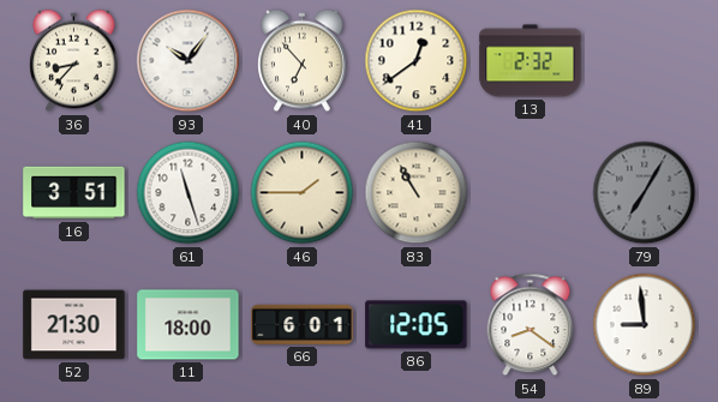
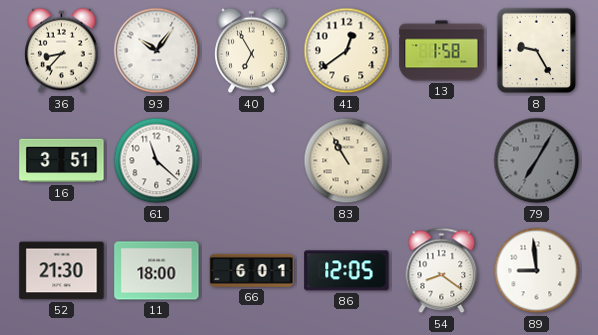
40: 6:53 -> 6:55 (252, 51)
13: 2:32 -> 1:58 (442, 51)
8: none -> 9:25 (537, 51)
61: 11:27 -> 11:22 (157, 161)
46: 1:45 -> none (303, 193)
